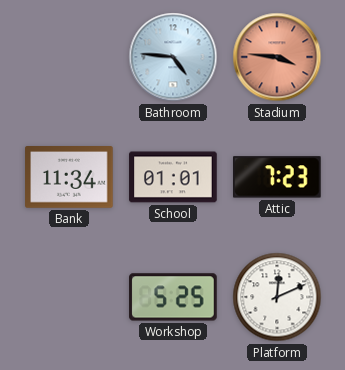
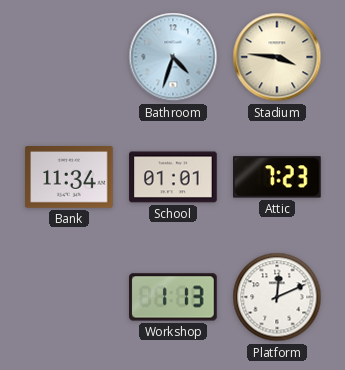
Bathroom: 4:46 -> 4:33 (173, 57)
Stadium dial: salmon -> cream (277, 57)
Workshop: 5:25 -> 1:13 (173, 297)
